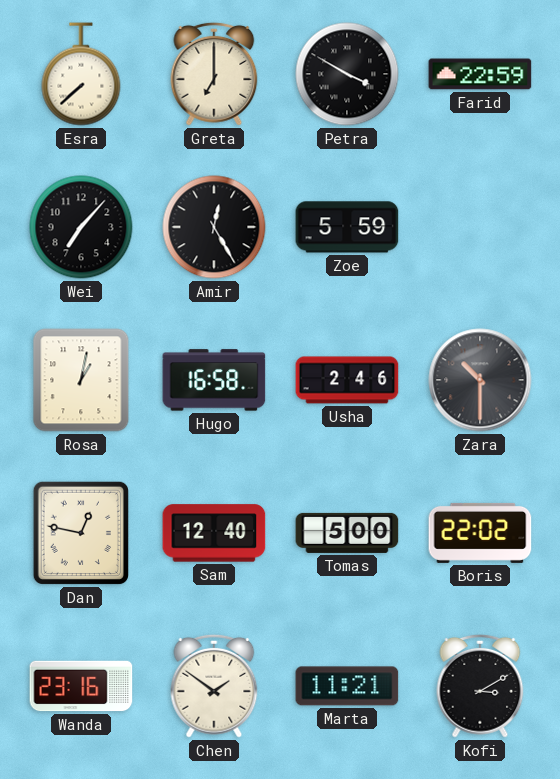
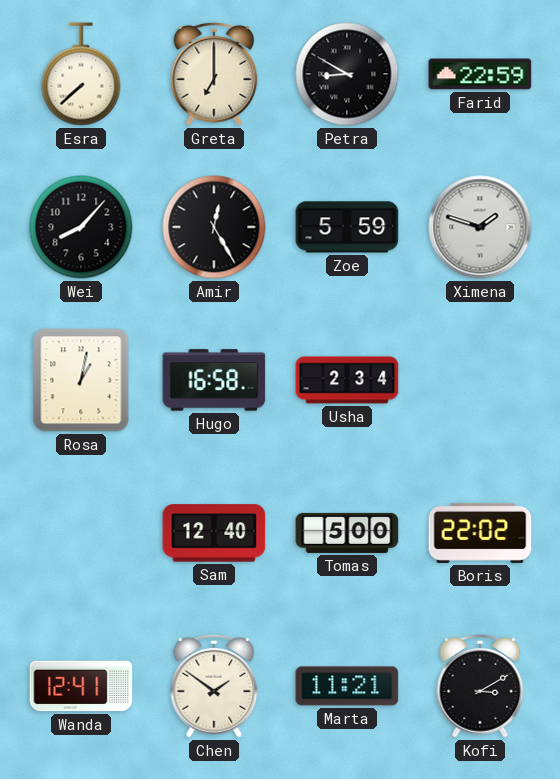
Petra: 3:50 -> 8:50 (347, 74)
Wei: 7:07 -> 8:07 (81, 227)
Ximena: none -> 1:48 (480, 227)
Usha: 2:46 -> 2:34 (347, 380)
Zara: 10:30 -> none (480, 380)
Dan: 12:47 -> none (81, 533)
Wanda: 23:16 -> 12:41 (81, 686)
